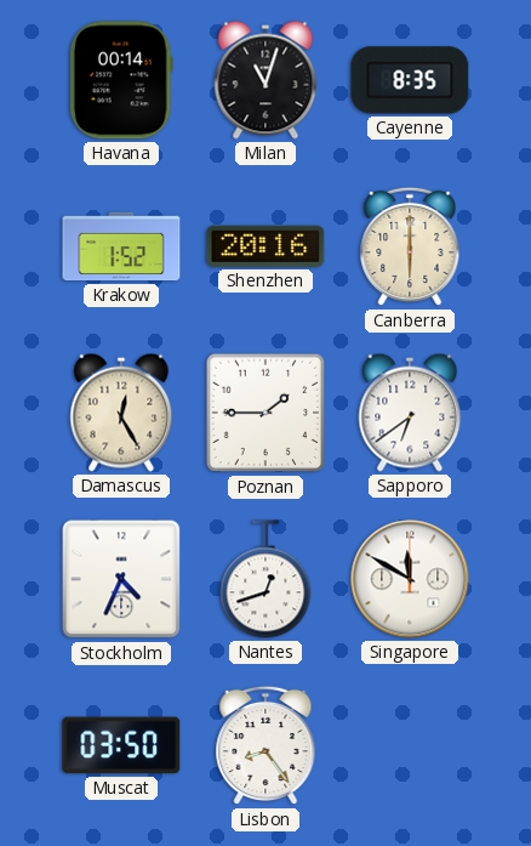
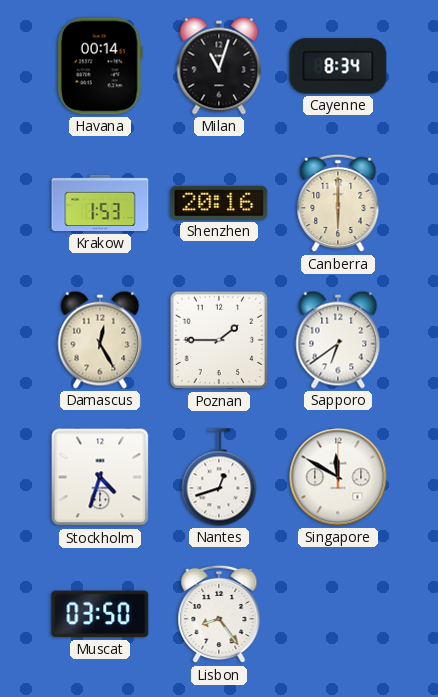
Cayenne: 8:35 -> 8:34 (338, 66)
Krakow: 1:52 -> 1:53 (100, 203)
Stockholm: 4:34 -> 4:33 (100, 477)
